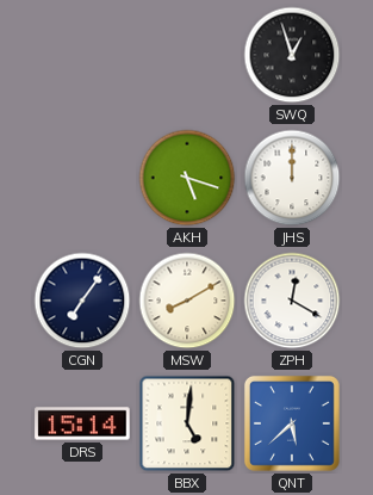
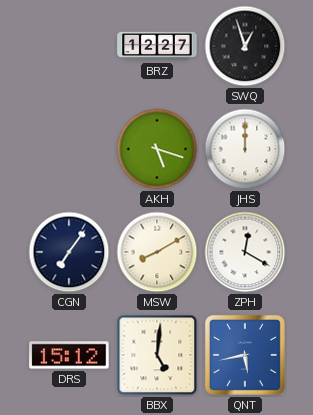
BRZ: none -> 12:27 (157, 46)
DRS: 15:14 -> 15:12 (69, 355)
QNT: 5:38 -> 5:43 (245, 355)
